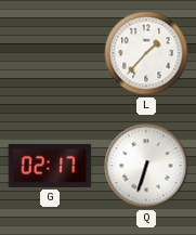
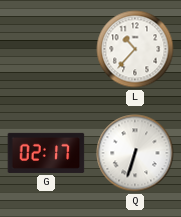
L: 1:37 -> 10:37 (135, 49)
